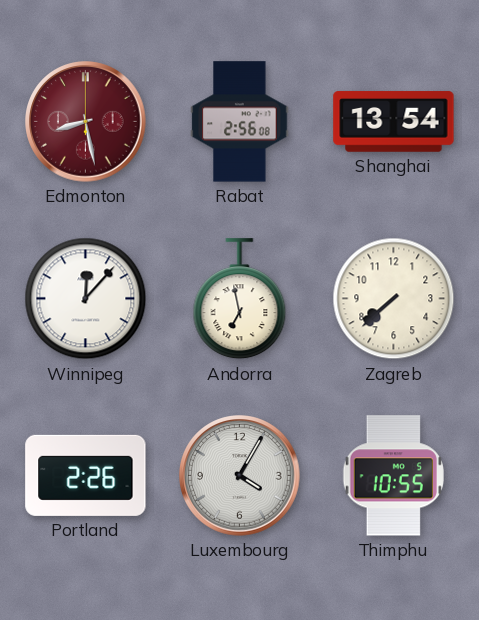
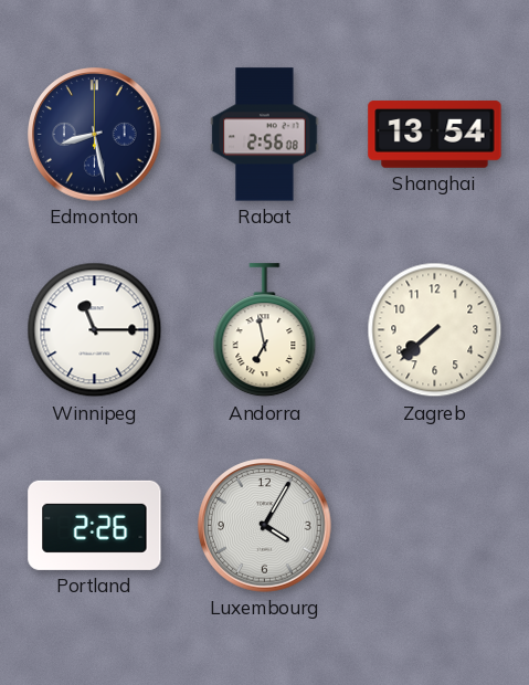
Edmonton dial: burgundy -> navy (95, 135)
Winnipeg: 12:07 -> 11:15 (95, 330)
Thimphu: 10:55 -> none (393, 476)
